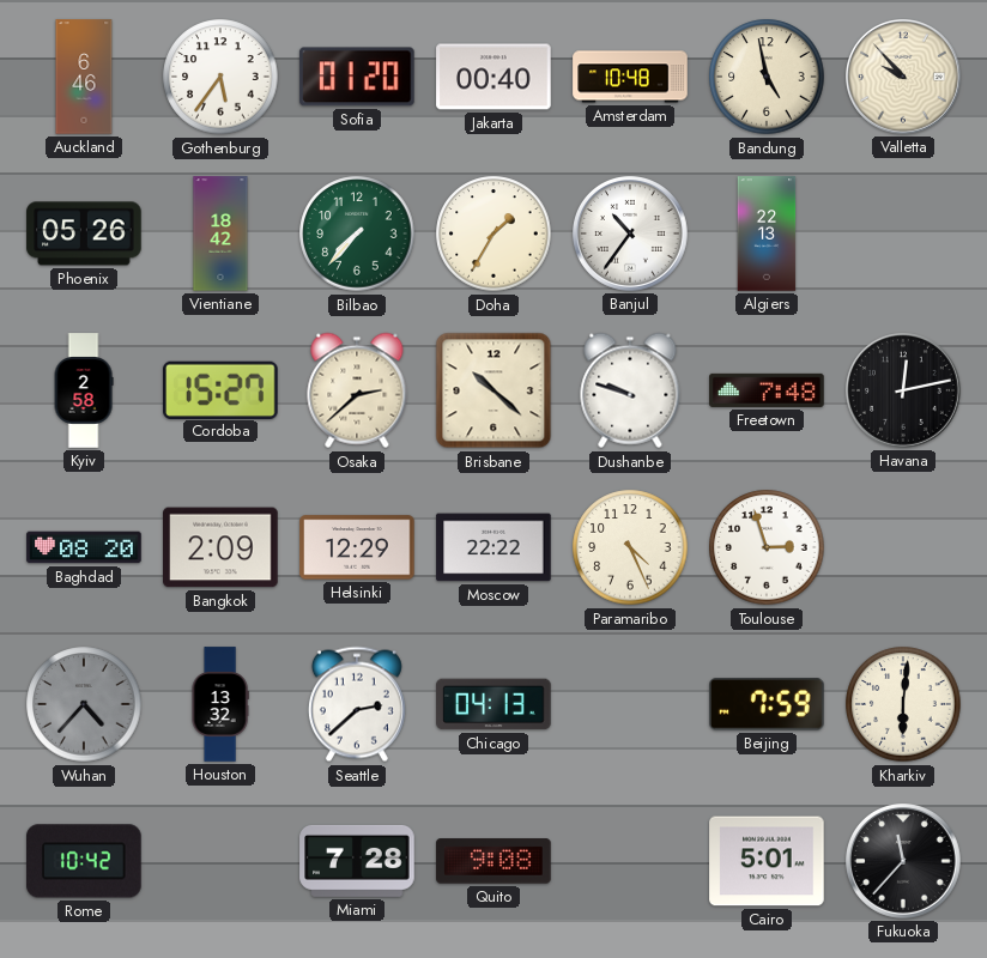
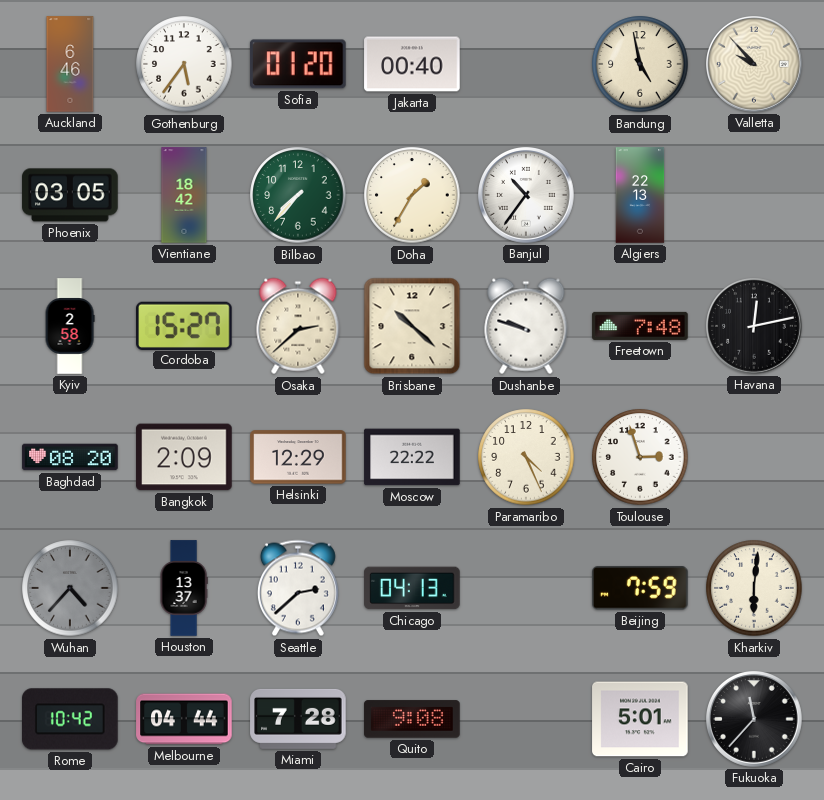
Amsterdam: 10:48 -> none (630, 77)
Phoenix: 05:26 -> 03:05 (70, 195)
Houston: 13:32 -> 13:37 (184, 588)
Melbourne: none -> 04:44 (184, 719)
